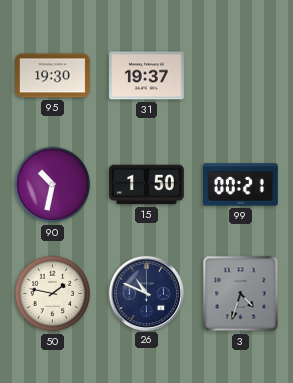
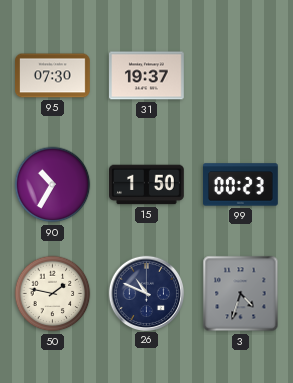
95: 19:30 -> 07:30 (53, 76)
90: 10:32 -> 10:35 (53, 185)
99: 00:21 -> 00:23 (241, 185)
